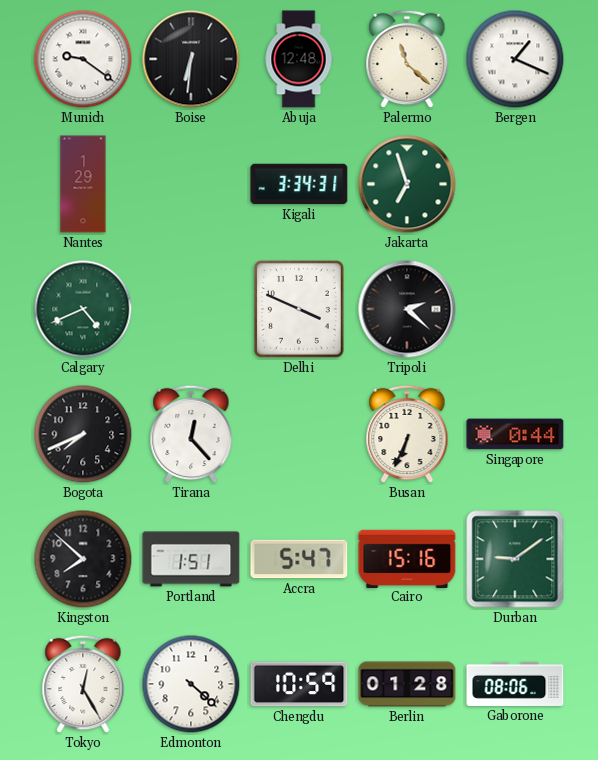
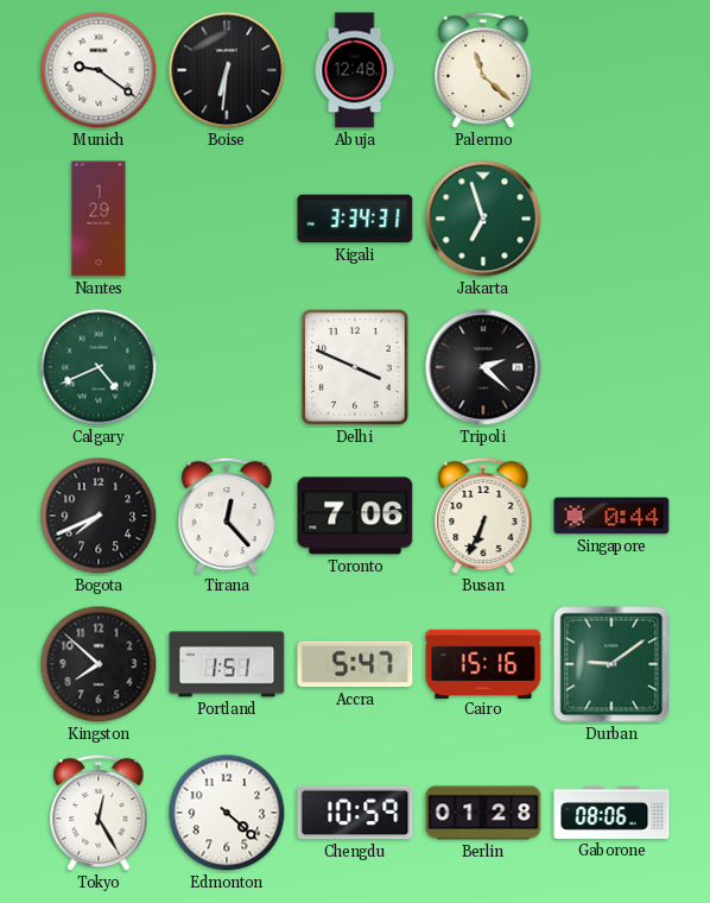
Bergen: 1:19 -> none (515, 59)
Toronto: none -> 7:06 (355, 516)
